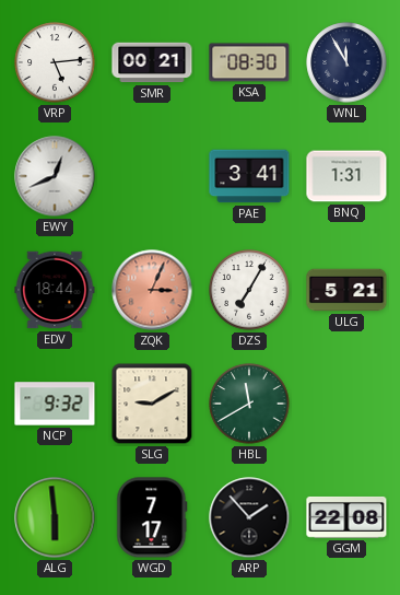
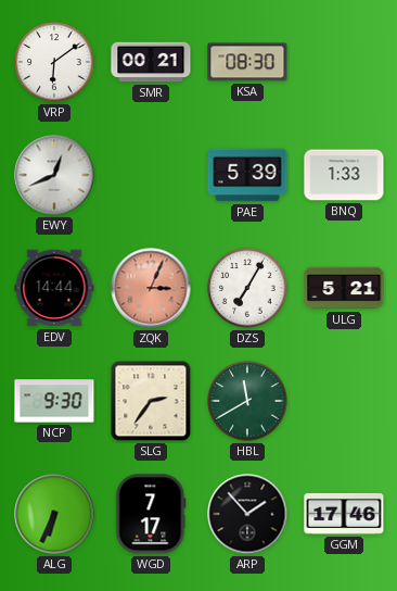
VRP: 5:14 -> 6:09 (54, 62)
WNL: 11:55 -> none (346, 62)
PAE: 3:41 -> 5:39 (247, 175)
BNQ: 1:31 -> 1:33 (344, 175)
EDV: 18:44 -> 14:44 (54, 288)
NCP: 9:32 -> 9:30 (54, 401)
SLG: 9:10 -> 2:36 (151, 401)
ALG: 5:59 -> 6:34 (54, 514)
GGM: 22:08 -> 17:46 (344, 514)
